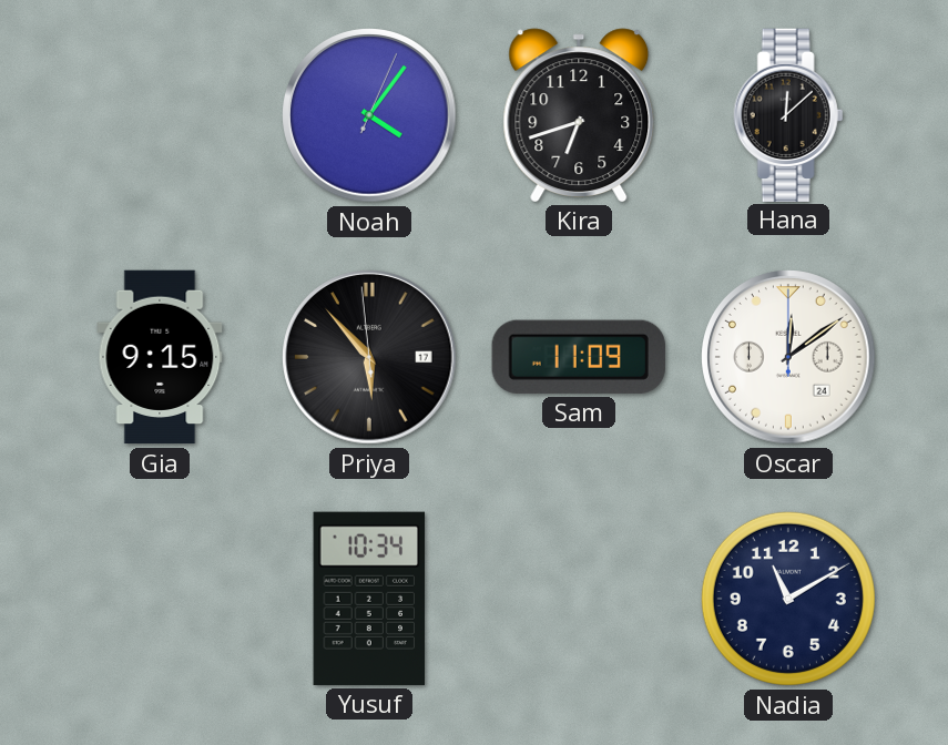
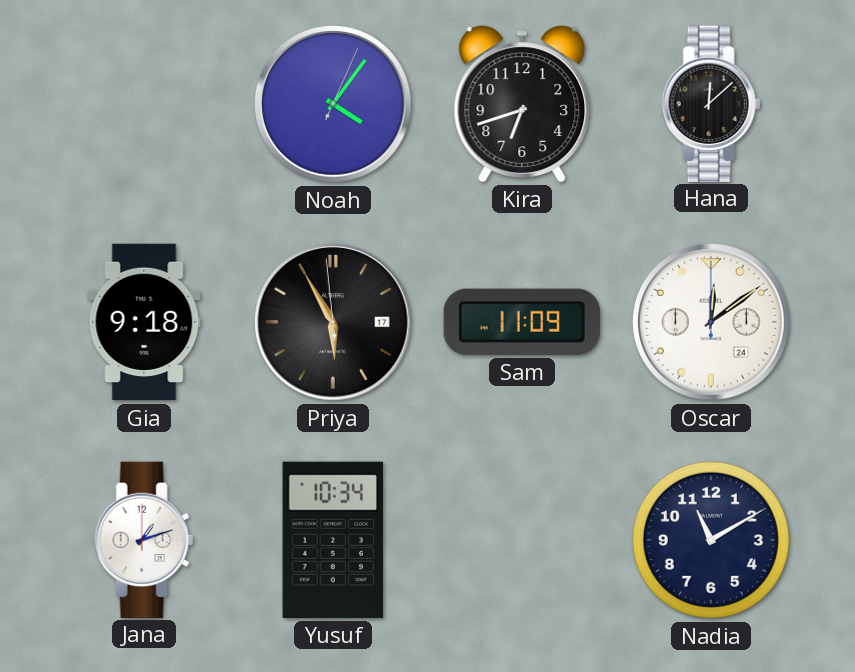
Gia: 9:15 -> 9:18 (144, 322)
Priya: 5:52 -> 5:54 (333, 322)
Jana: none -> 1:12 (144, 539)
